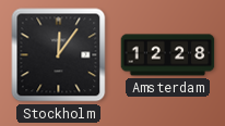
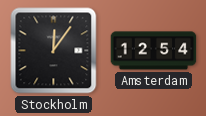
Amsterdam: 12:28 -> 12:54 (154, 51)
